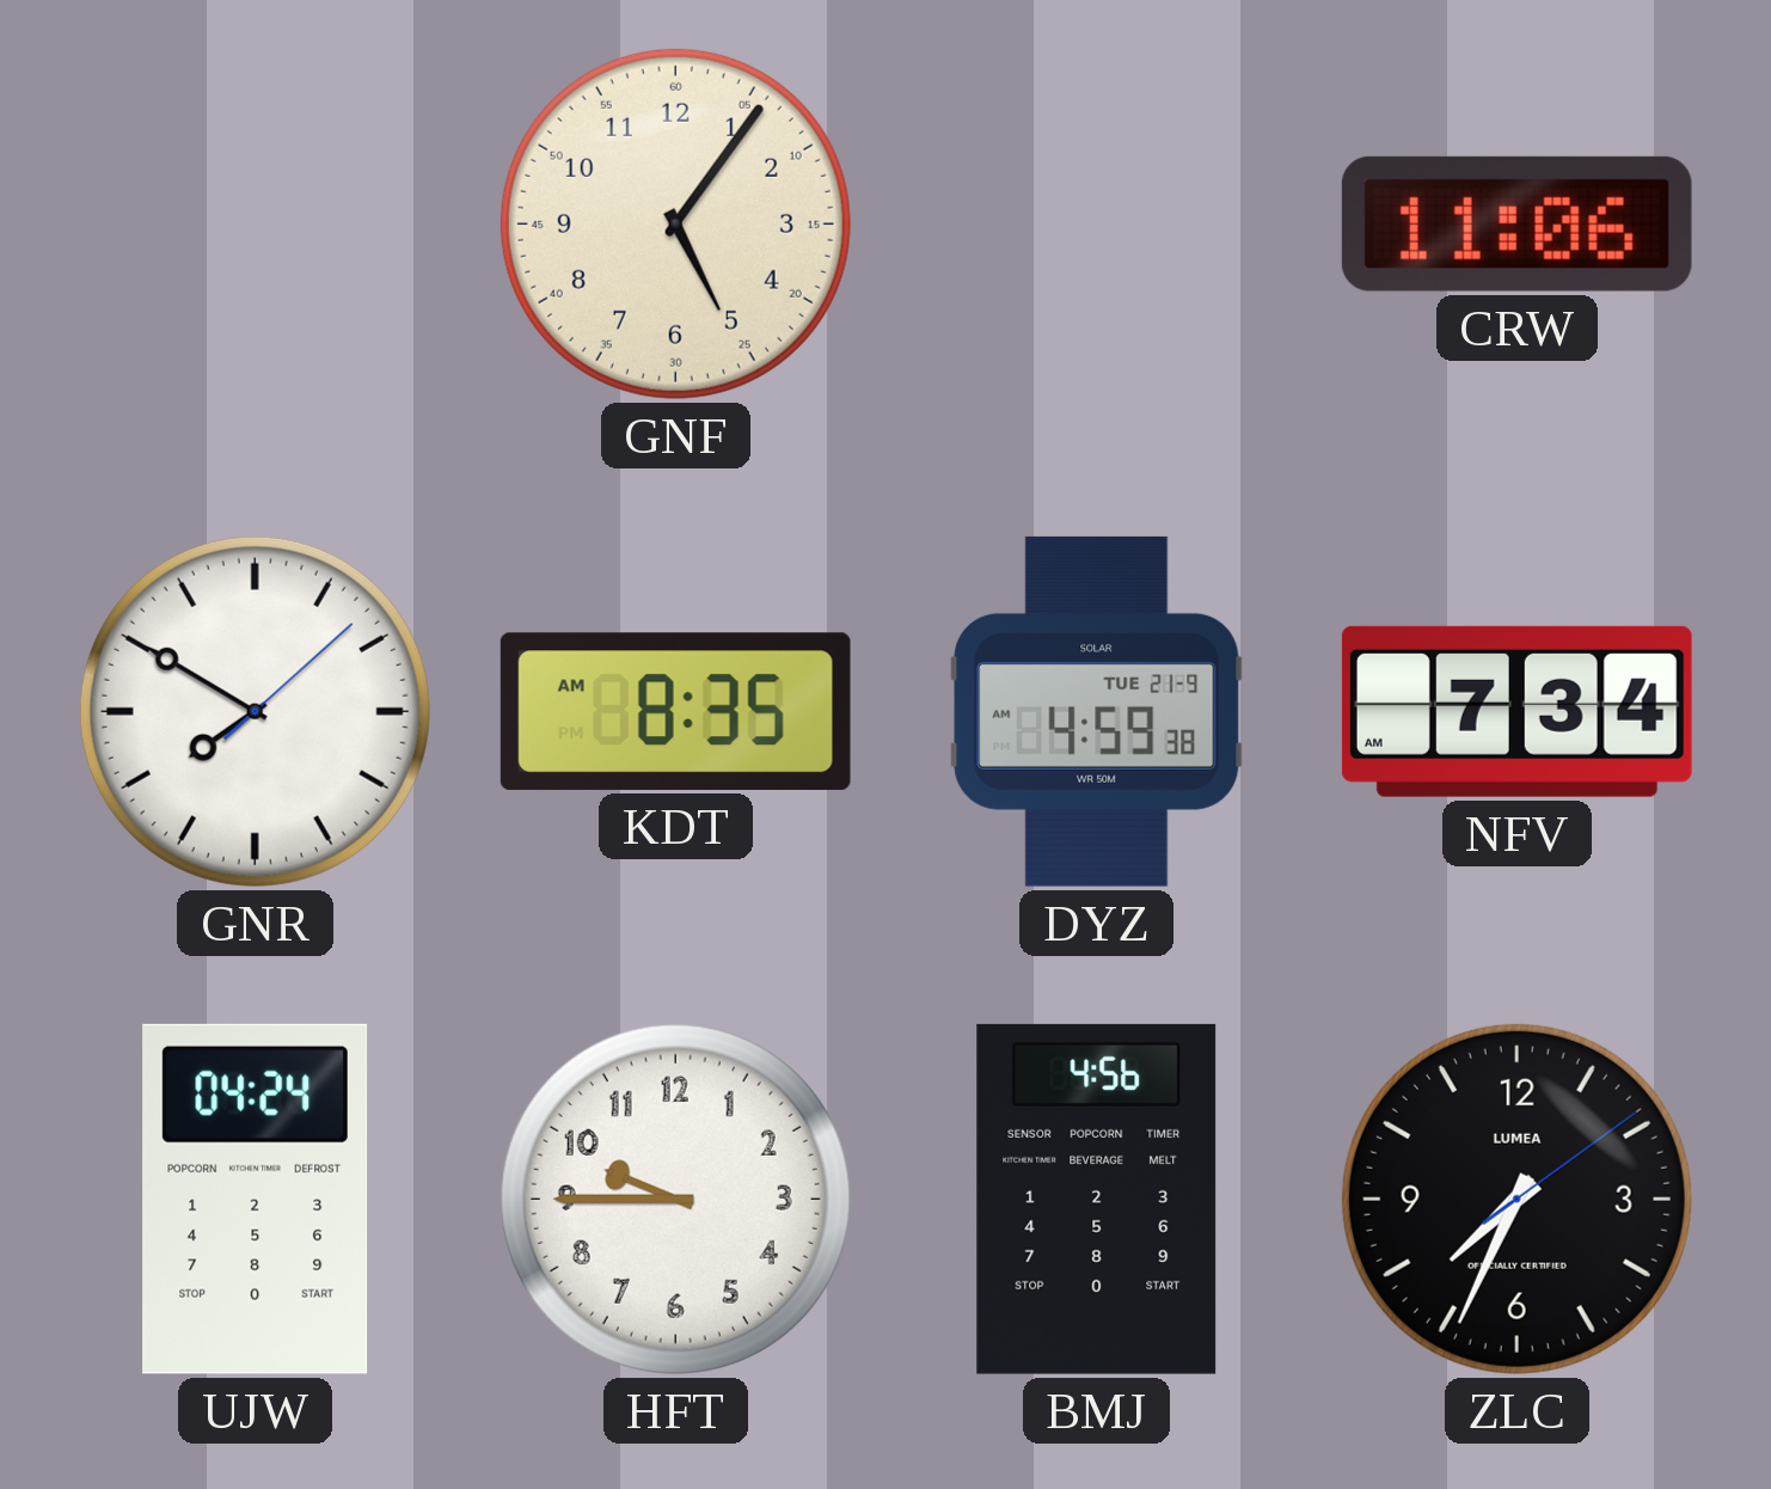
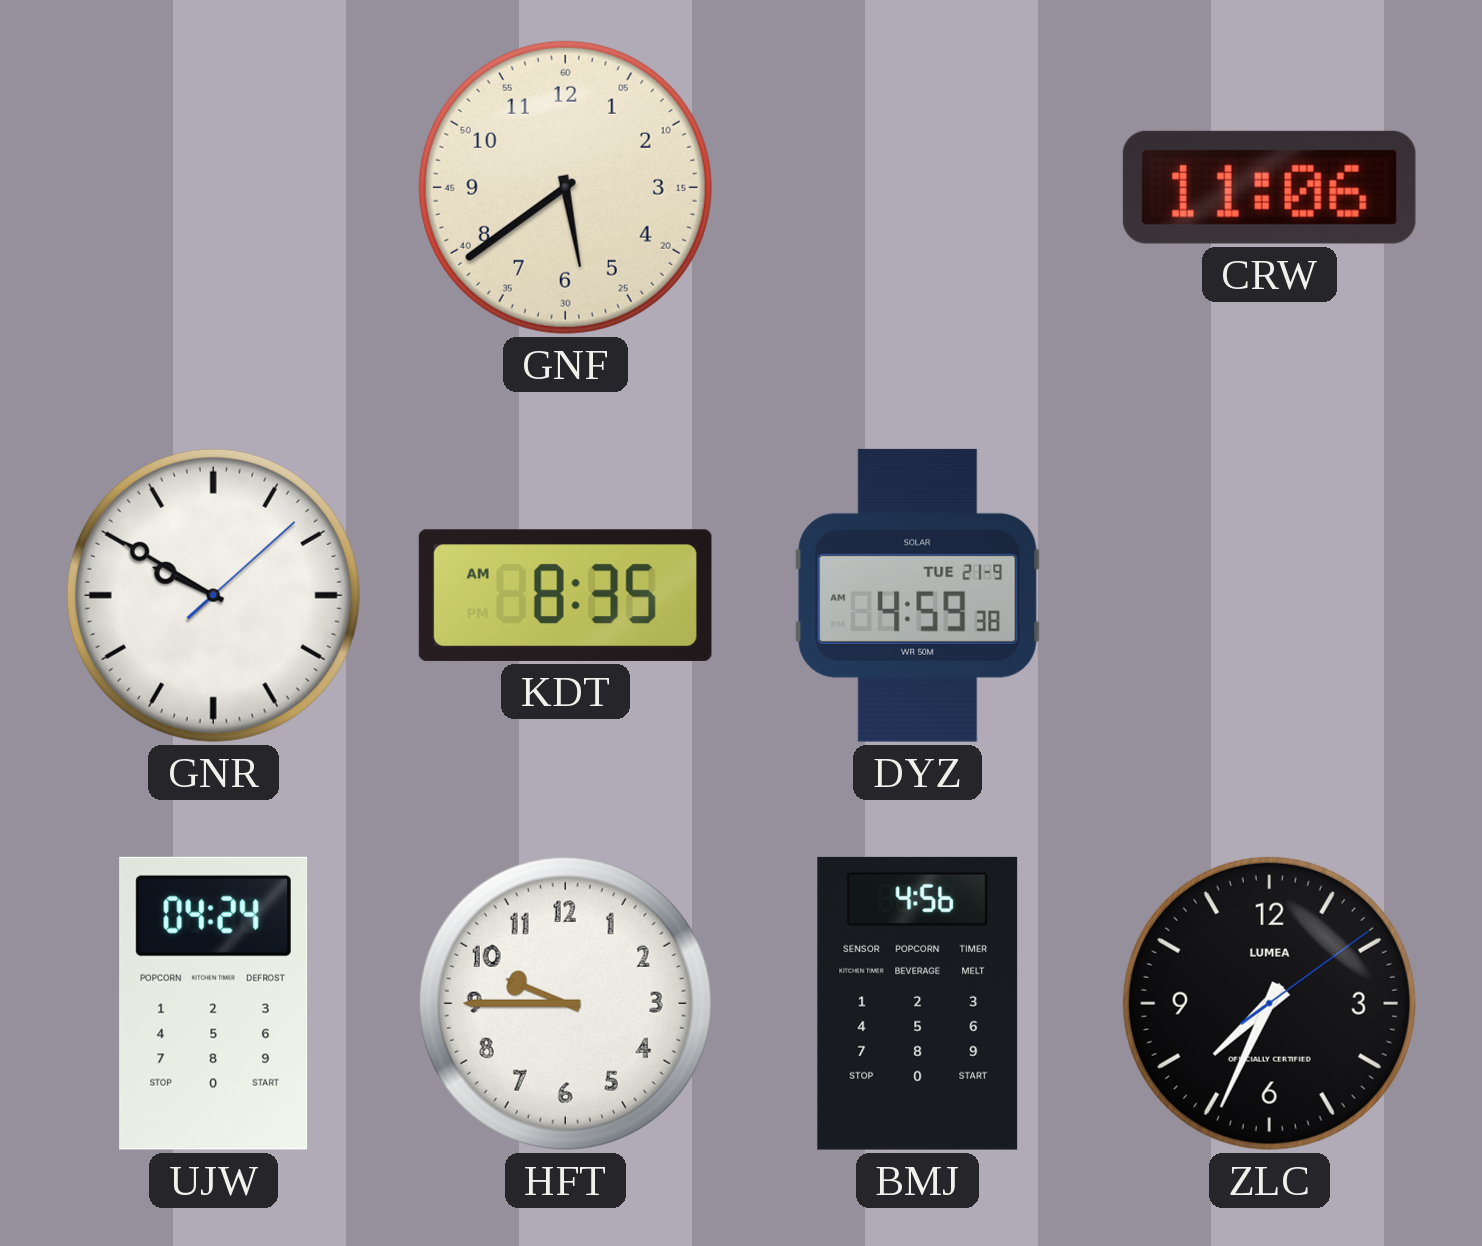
GNF: 5:06 -> 5:39 (565, 187)
GNR: 7:50 -> 9:50 (213, 595)
NFV: 7:34 -> none (1516, 711)
